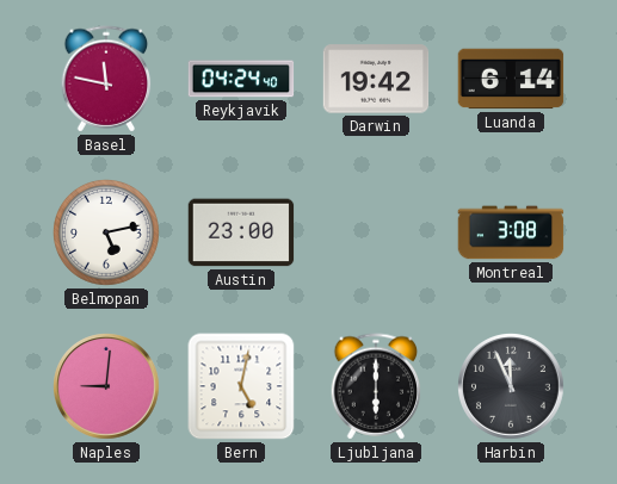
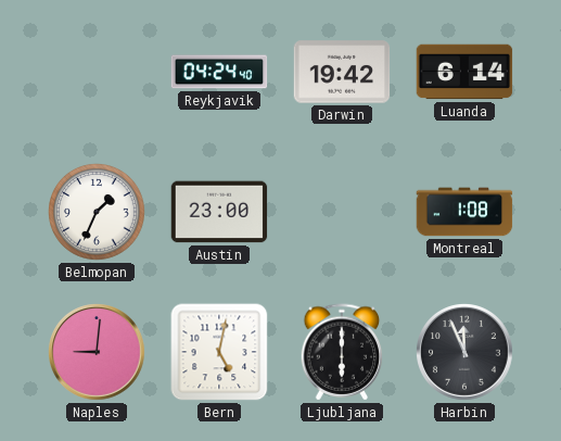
Basel: 11:47 -> none (106, 79)
Belmopan: 5:13 -> 1:34 (98, 213)
Montreal: 3:08 -> 1:08 (464, 212)
